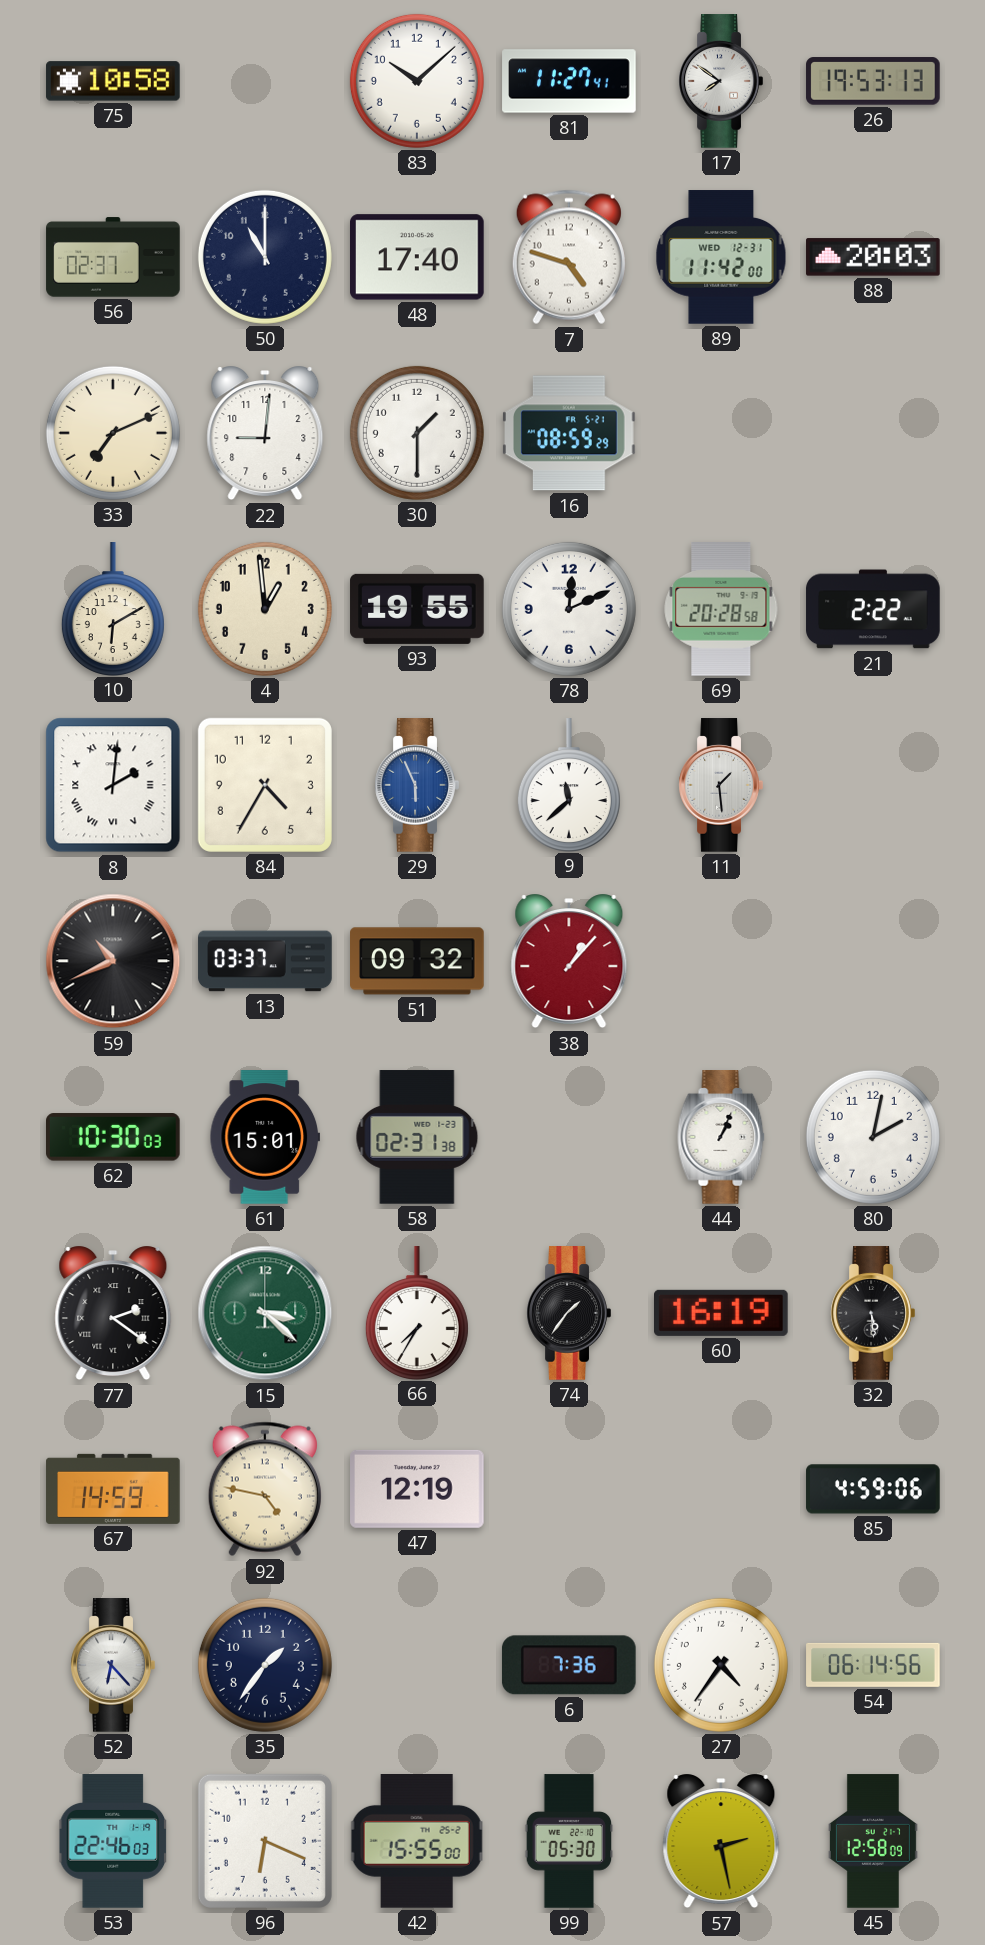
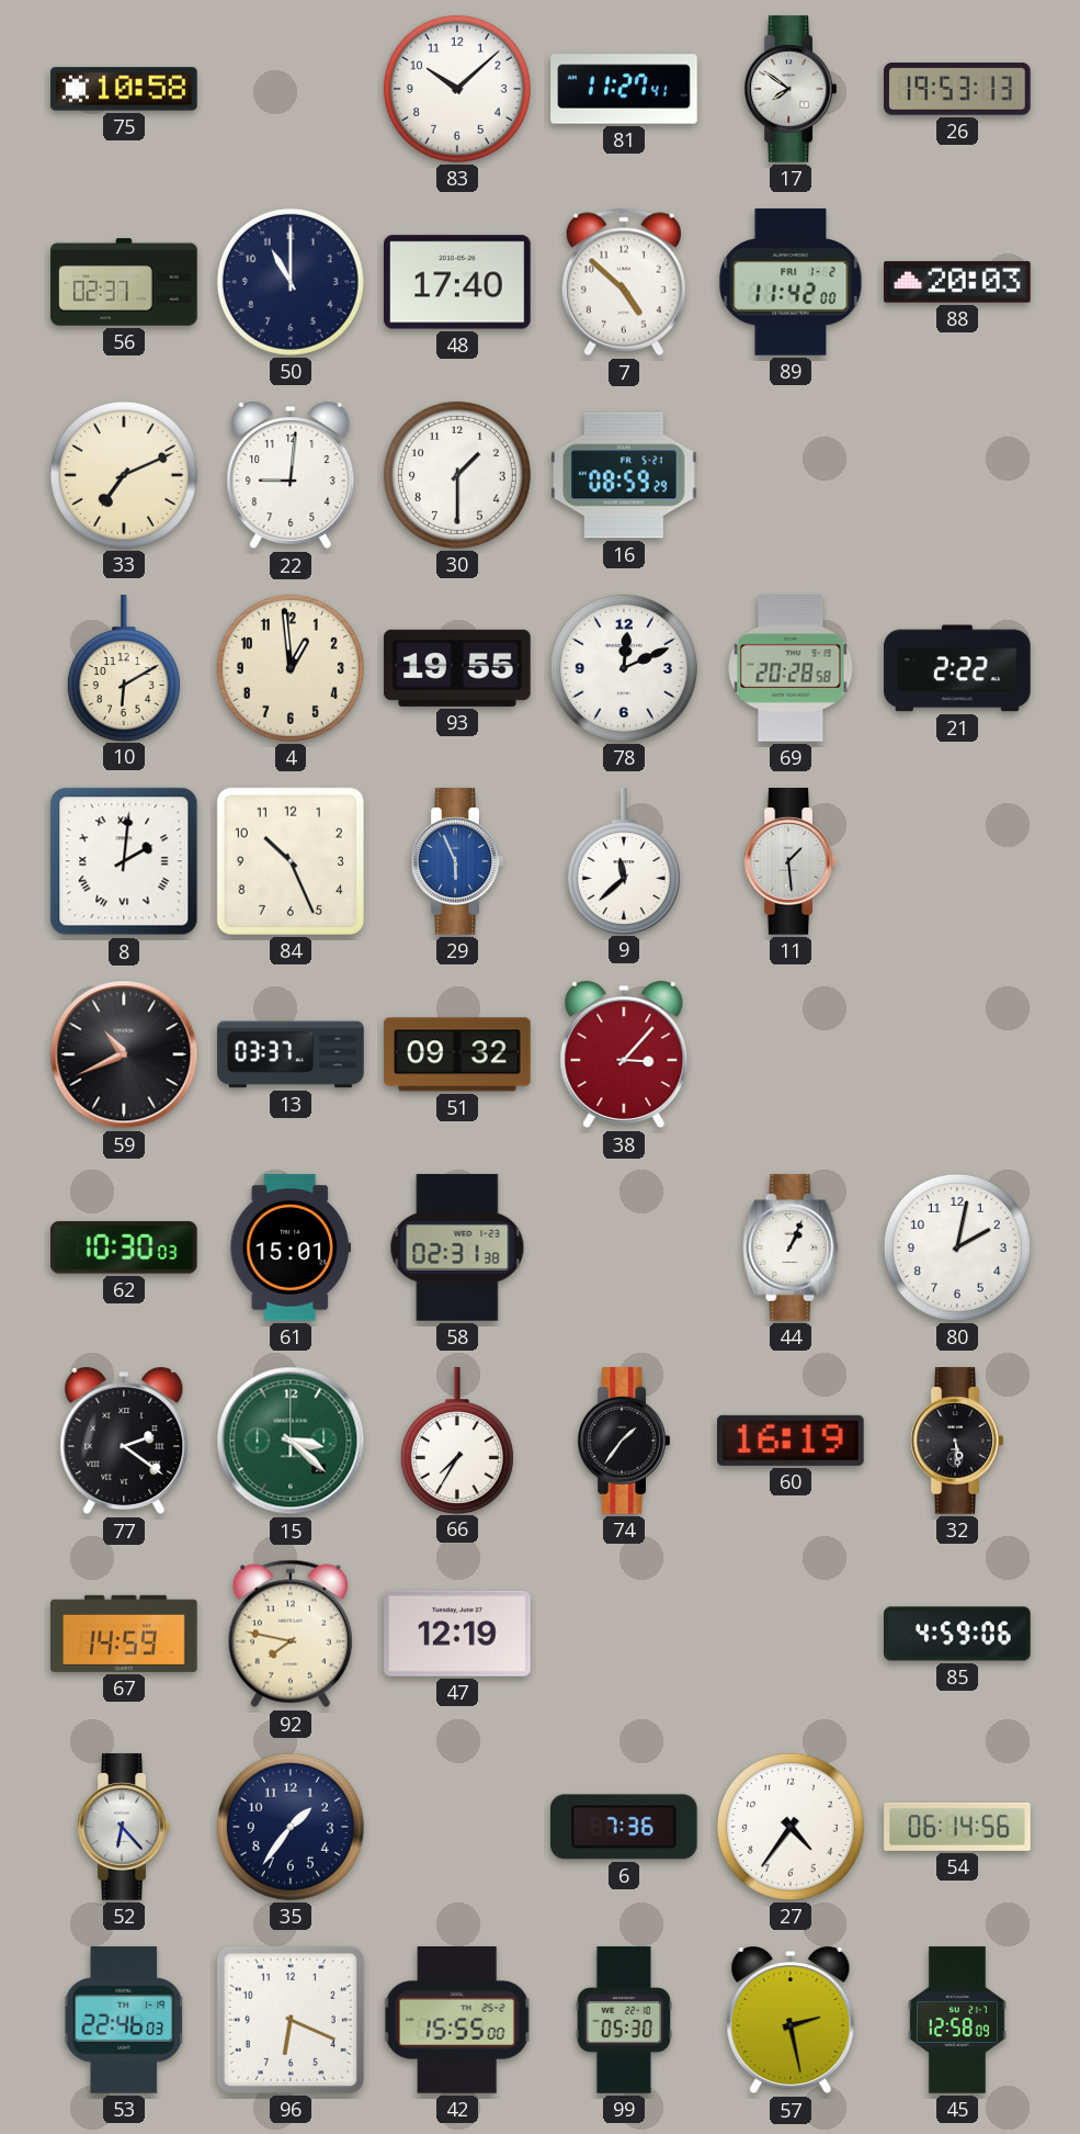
7: 4:48 -> 4:52 (624, 282)
89 date: WED 12-31 -> FRI 1-2 (791, 282)
84: 4:35 -> 10:26 (291, 861)
38: 1:07 -> 3:07 (624, 1054)
92: 4:47 -> 7:47 (291, 1634)
